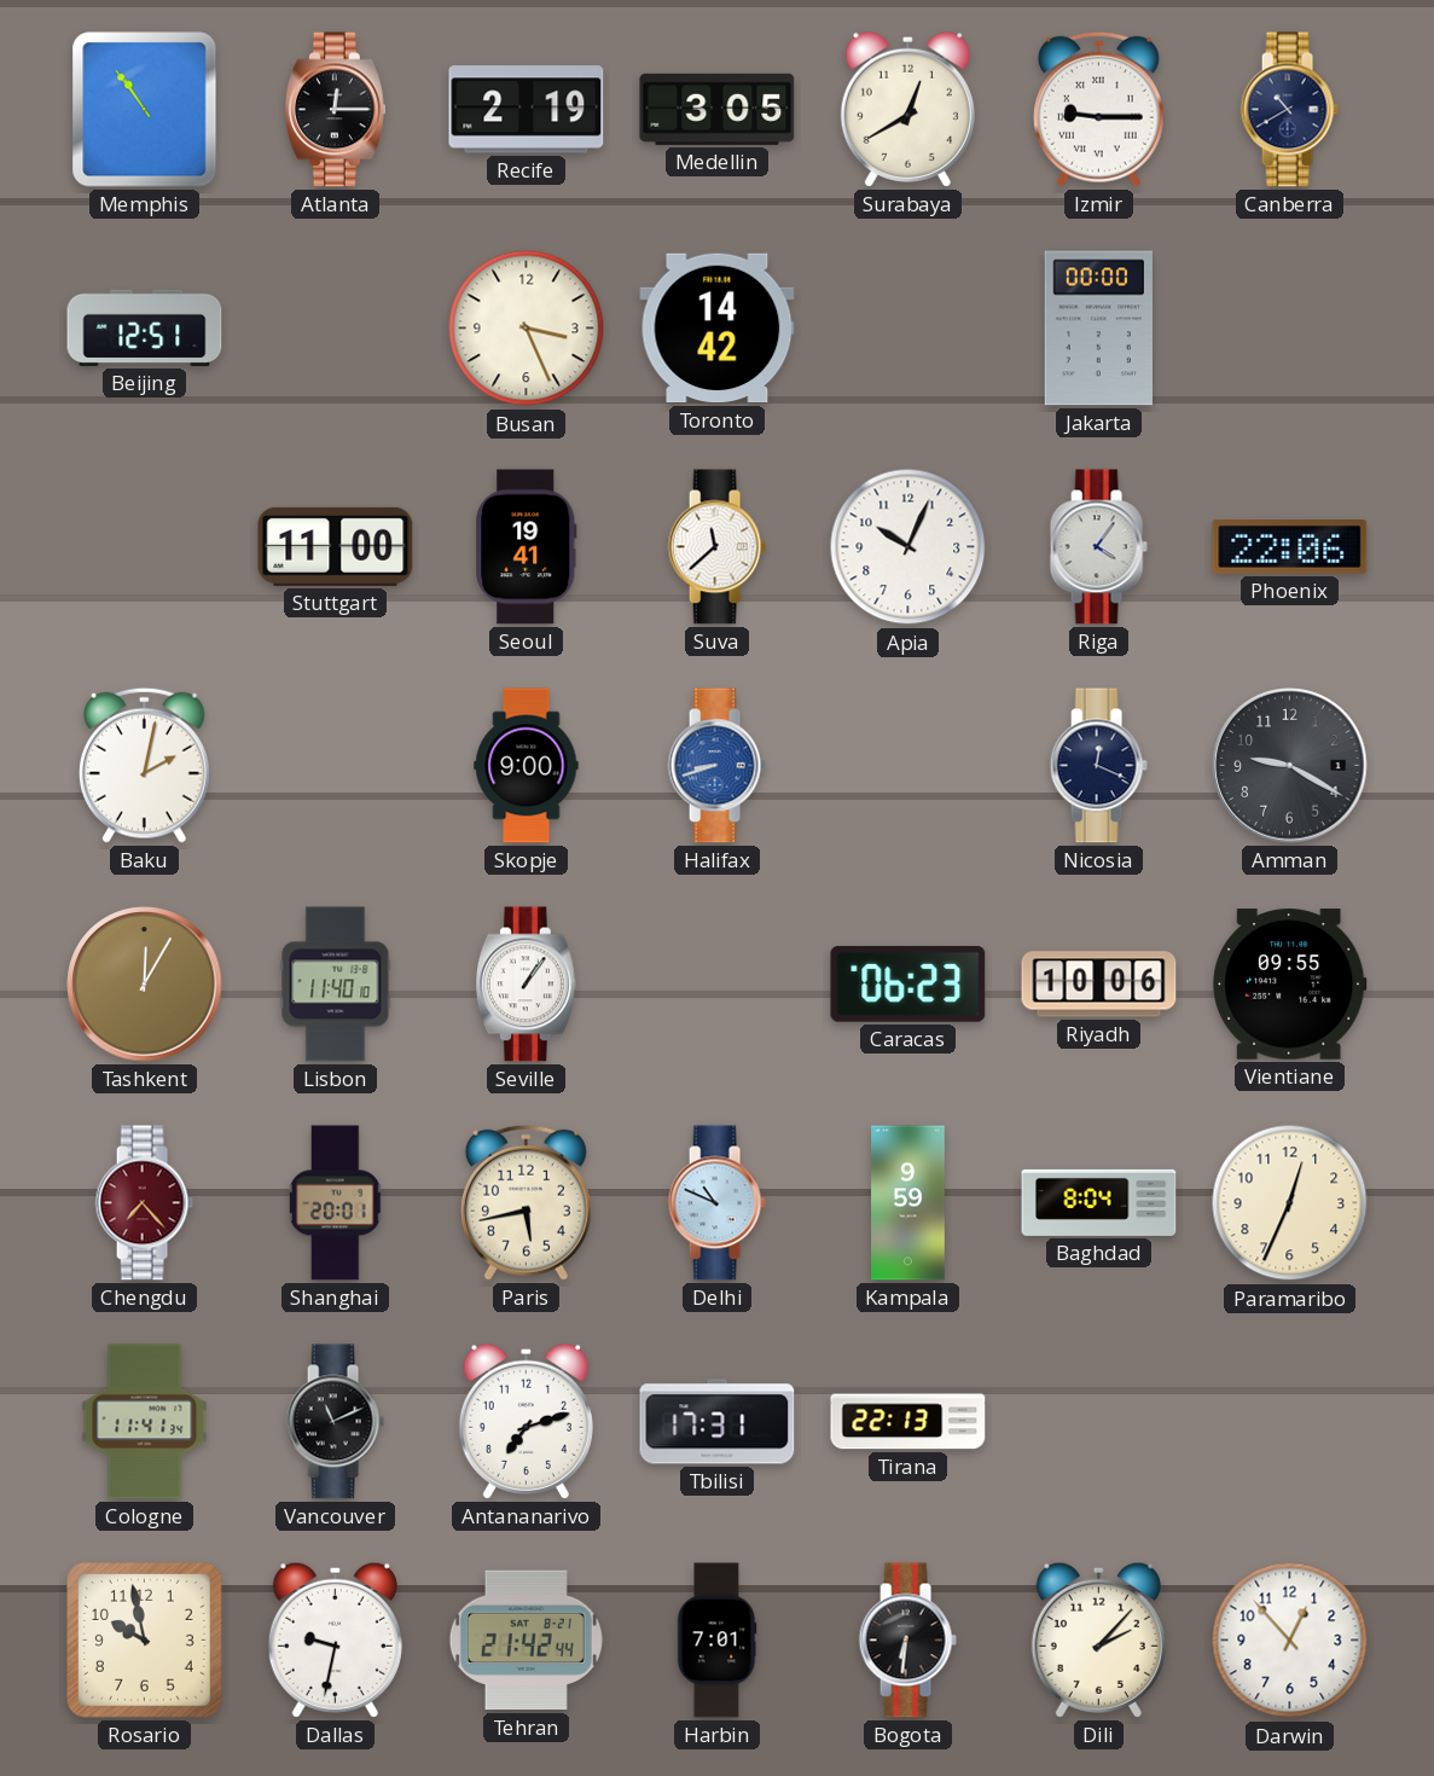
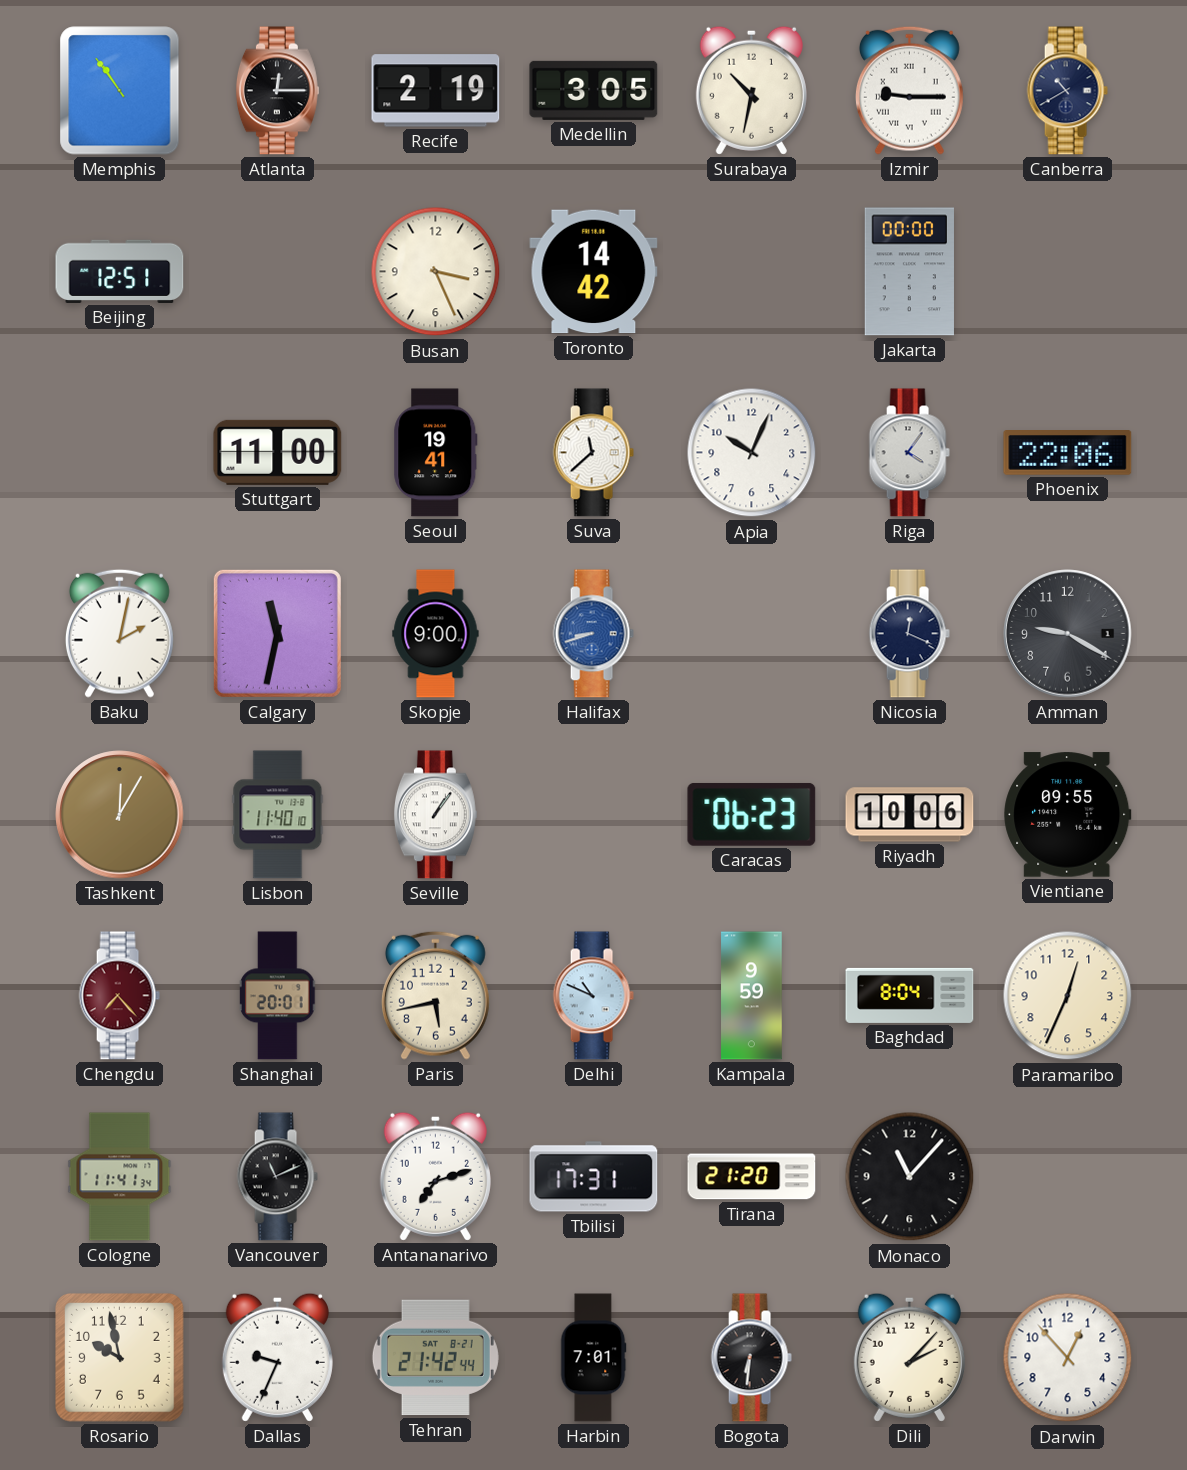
Surabaya: 12:40 -> 10:32 (751, 90)
Calgary: none -> 11:32 (277, 633)
Tirana: 22:13 -> 21:20 (752, 1177)
Monaco: none -> 11:07 (910, 1177)
Dallas: 9:32 -> 9:34 (277, 1357)
